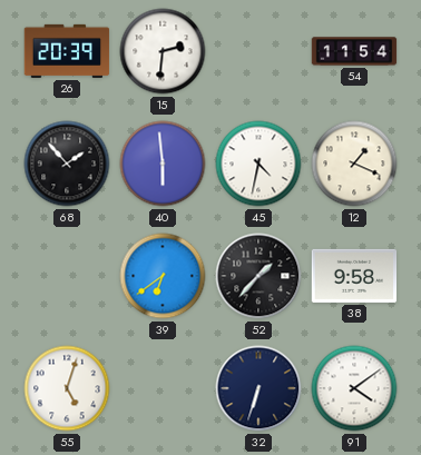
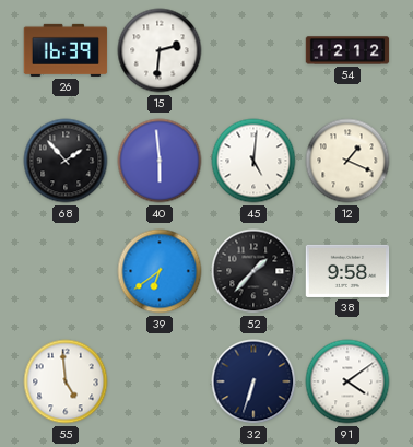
26: 20:39 -> 16:39 (66, 50)
54: 11:54 -> 12:12 (347, 50)
45: 4:32 -> 5:01 (253, 161)
55: 5:03 -> 4:59 (66, 381)
